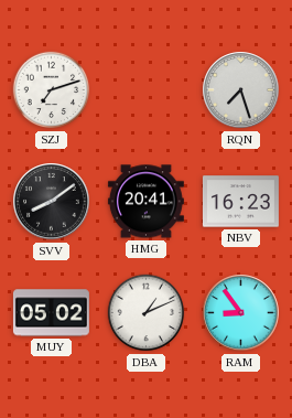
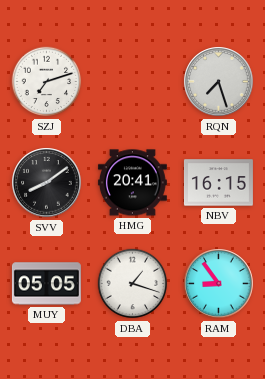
NBV: 16:23 -> 16:15 (218, 183)
MUY: 05:02 -> 05:05 (46, 284)
DBA: 1:11 -> 1:18 (133, 284)
